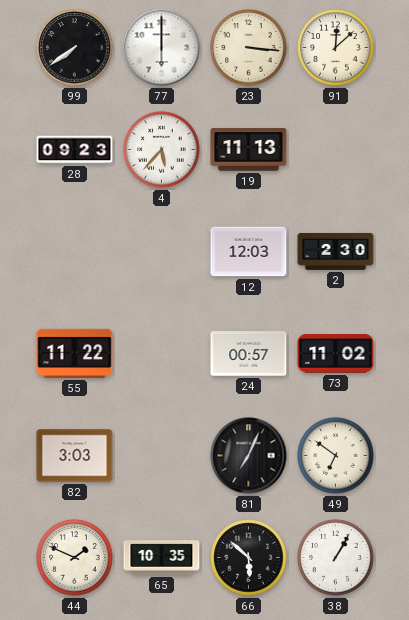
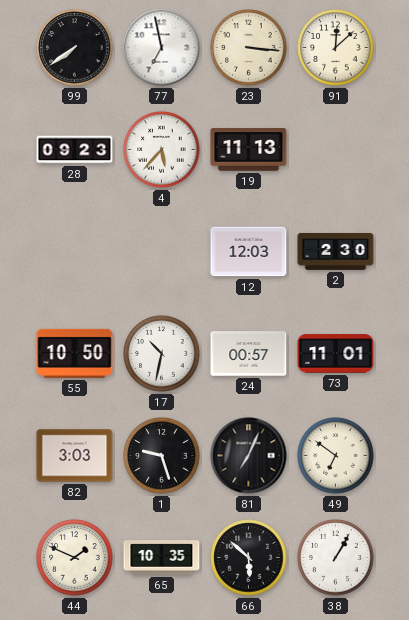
77: 6:00 -> 6:58 (162, 48)
55: 11:22 -> 10:50 (75, 353)
17: none -> 10:32 (162, 354)
73: 11:02 -> 11:01 (336, 354)
1: none -> 9:27 (162, 456)
